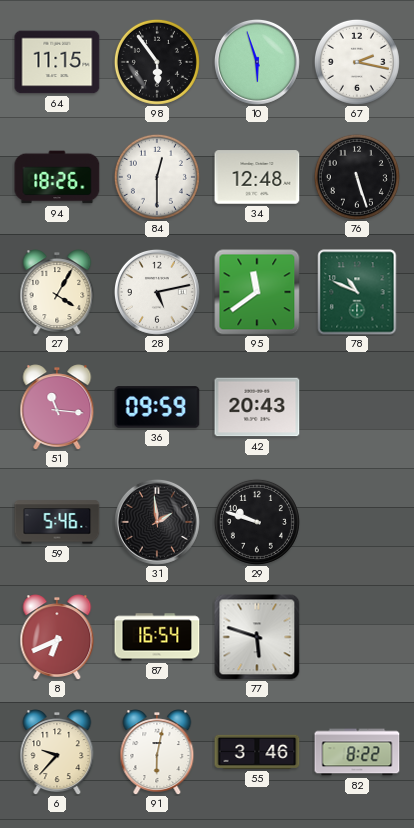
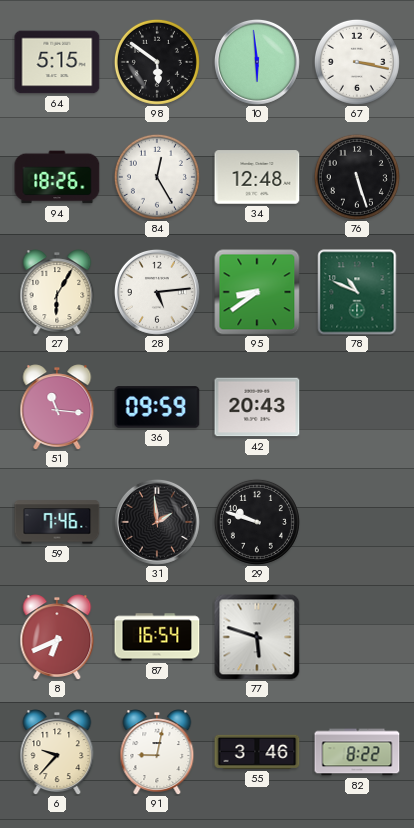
64: 11:15 -> 5:15 (57, 62)
98: 5:54 -> 5:51 (157, 62)
10: 5:57 -> 5:59 (257, 62)
67: 2:17 -> 3:17 (357, 62)
84: 12:30 -> 12:25 (157, 177)
27: 4:05 -> 6:05 (57, 292)
28: 5:13 -> 5:14 (157, 292)
95: 11:39 -> 8:39 (257, 292)
59: 5:46 -> 7:46 (57, 522)
91: 6:02 -> 9:02 (157, 752)
